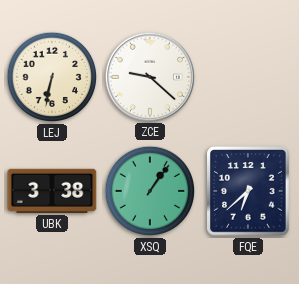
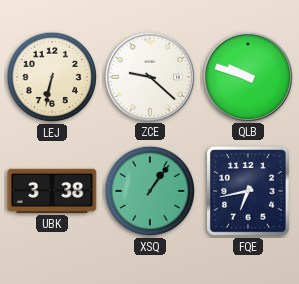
QLB: none -> 9:48 (247, 76)
FQE: 6:38 -> 6:43 (249, 191)
